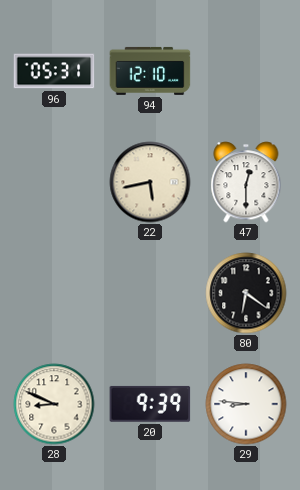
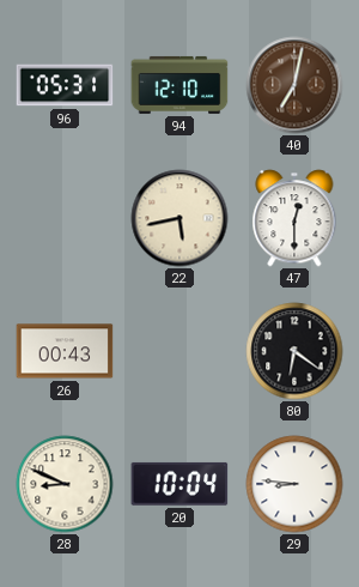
40: none -> 7:02 (294, 85)
26: none -> 00:43 (65, 351)
20: 9:39 -> 10:04 (180, 484)
